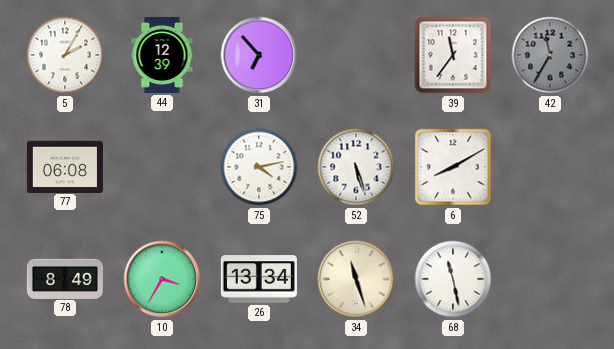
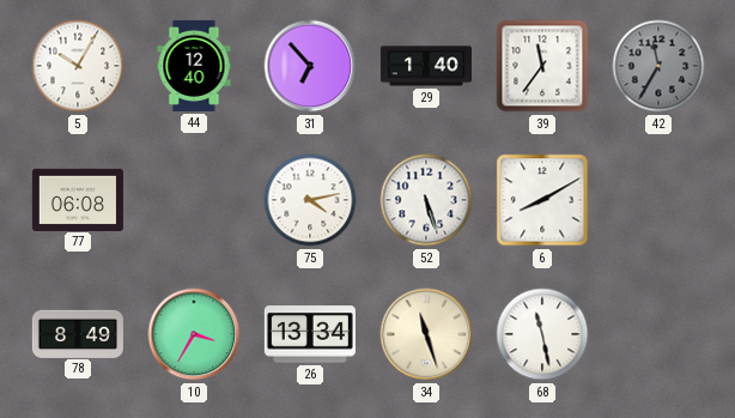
5: 2:05 -> 10:05 (78, 66)
44: 12:39 -> 12:40 (194, 66)
29: none -> 1:40 (426, 66)
